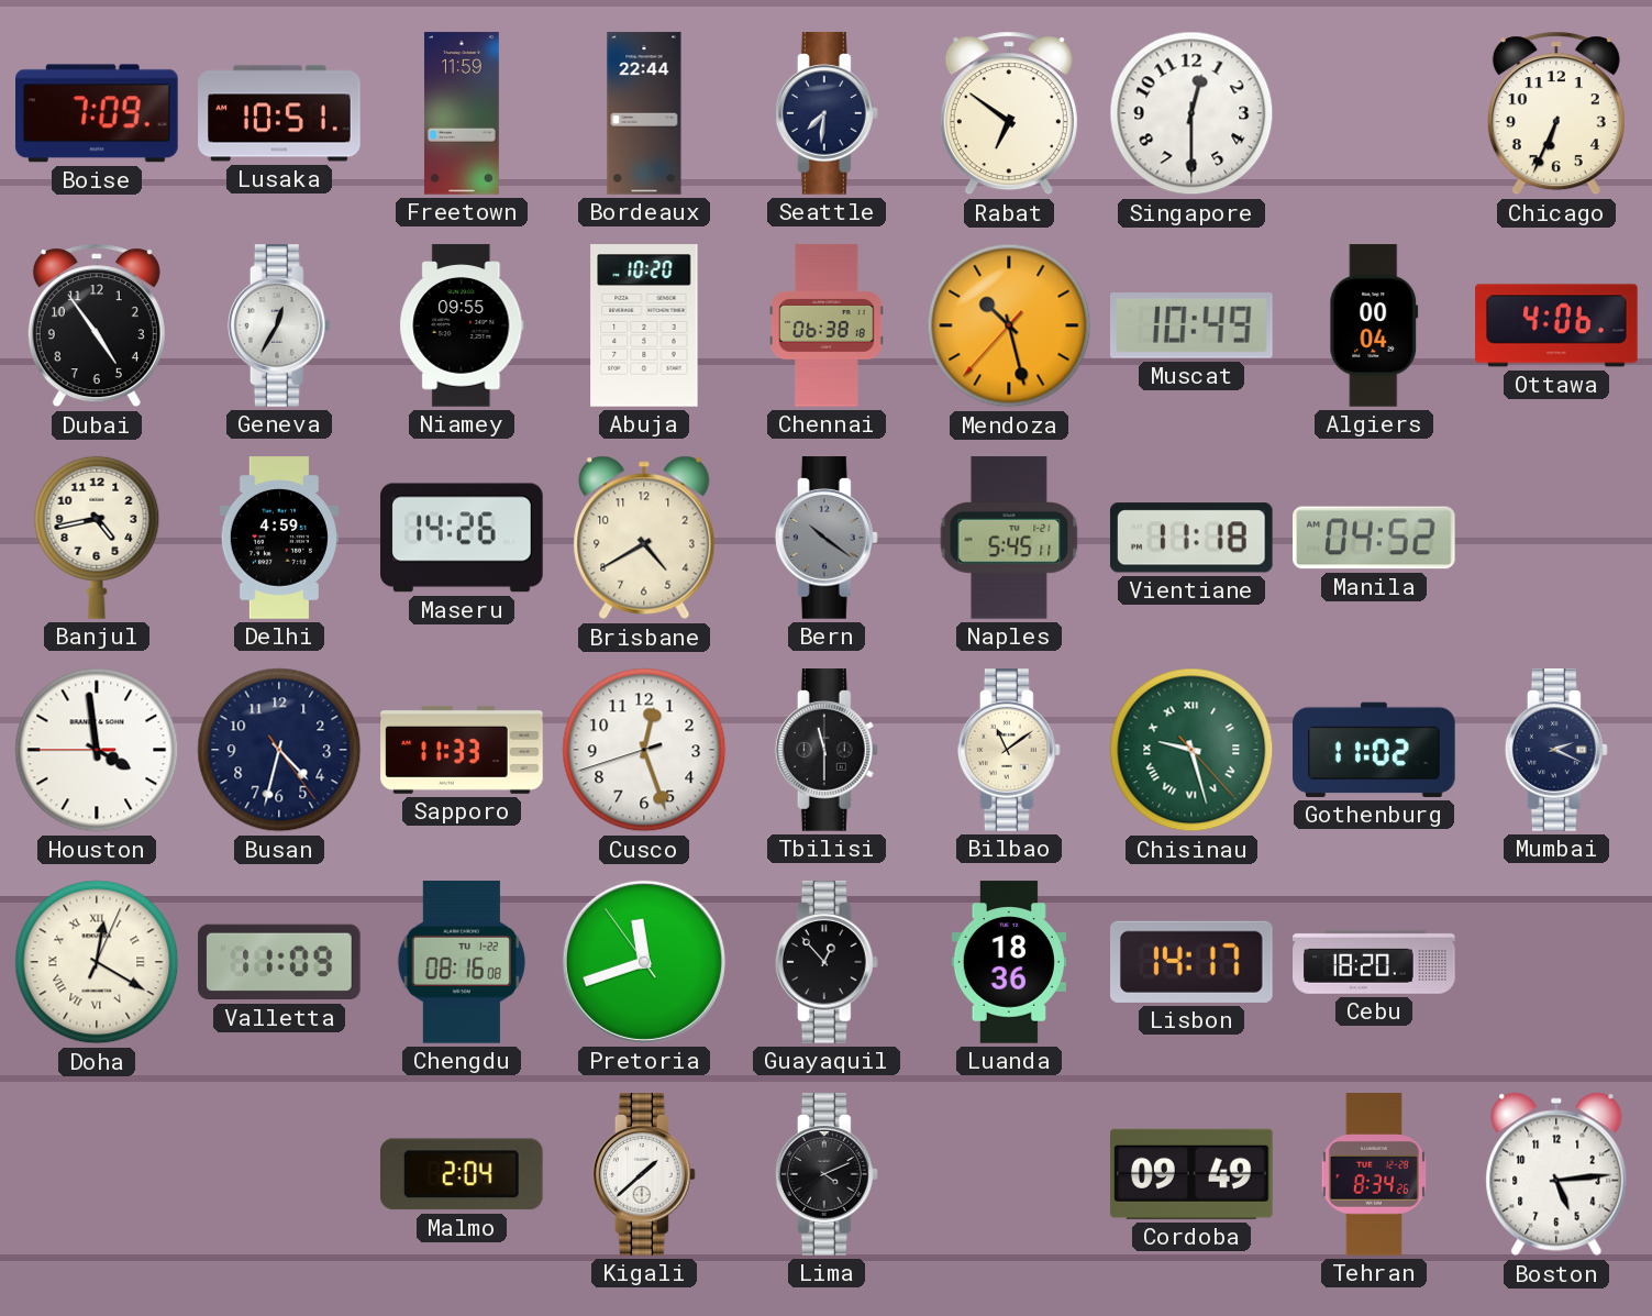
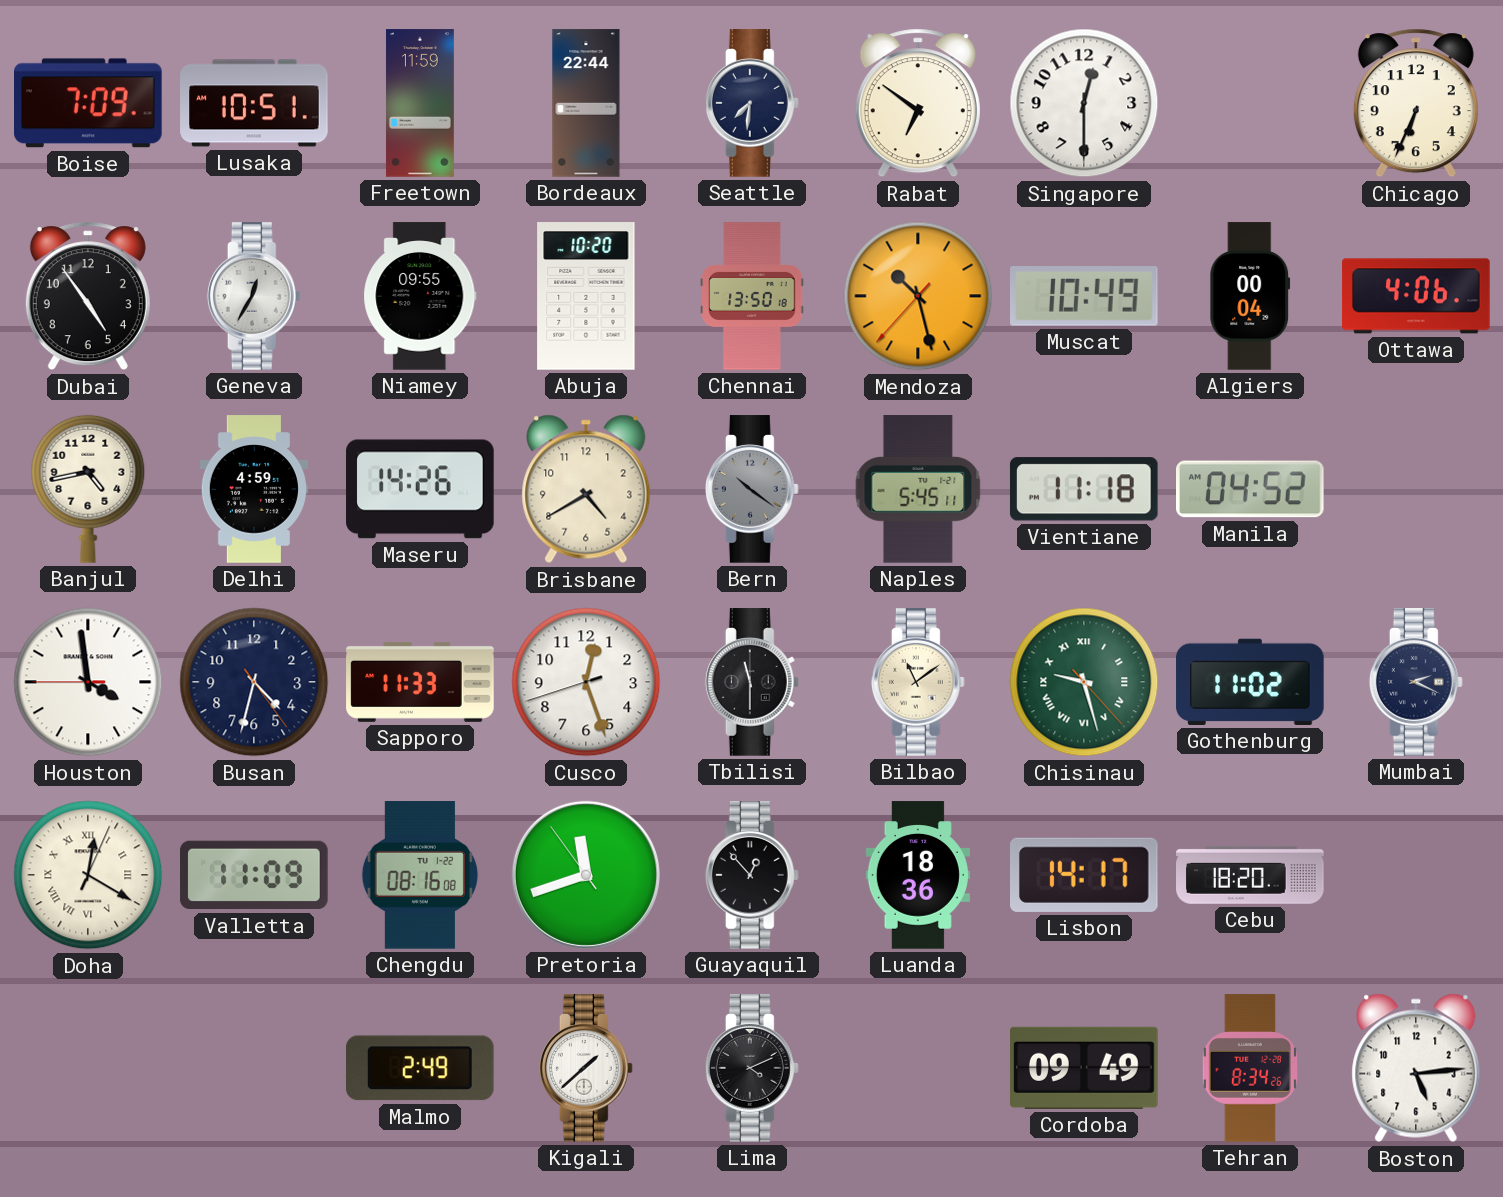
Chennai: 06:38 -> 13:50 (752, 296)
Malmo: 2:04 -> 2:49 (420, 1068)
